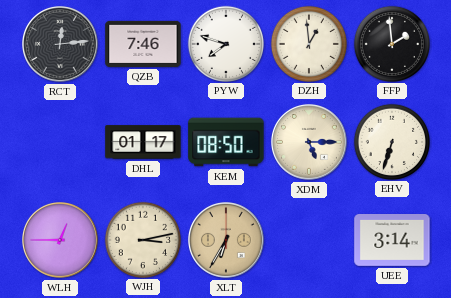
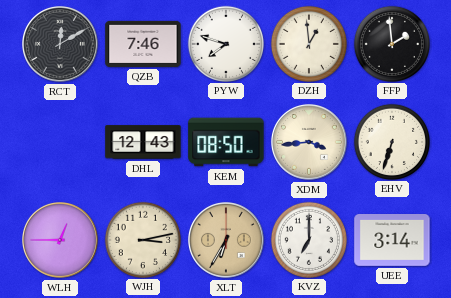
RCT: 12:14 -> 12:10 (61, 45)
DHL: 01:17 -> 12:43 (143, 142)
XDM: 5:15 -> 3:44 (310, 143)
KVZ: none -> 7:00 (308, 239)
